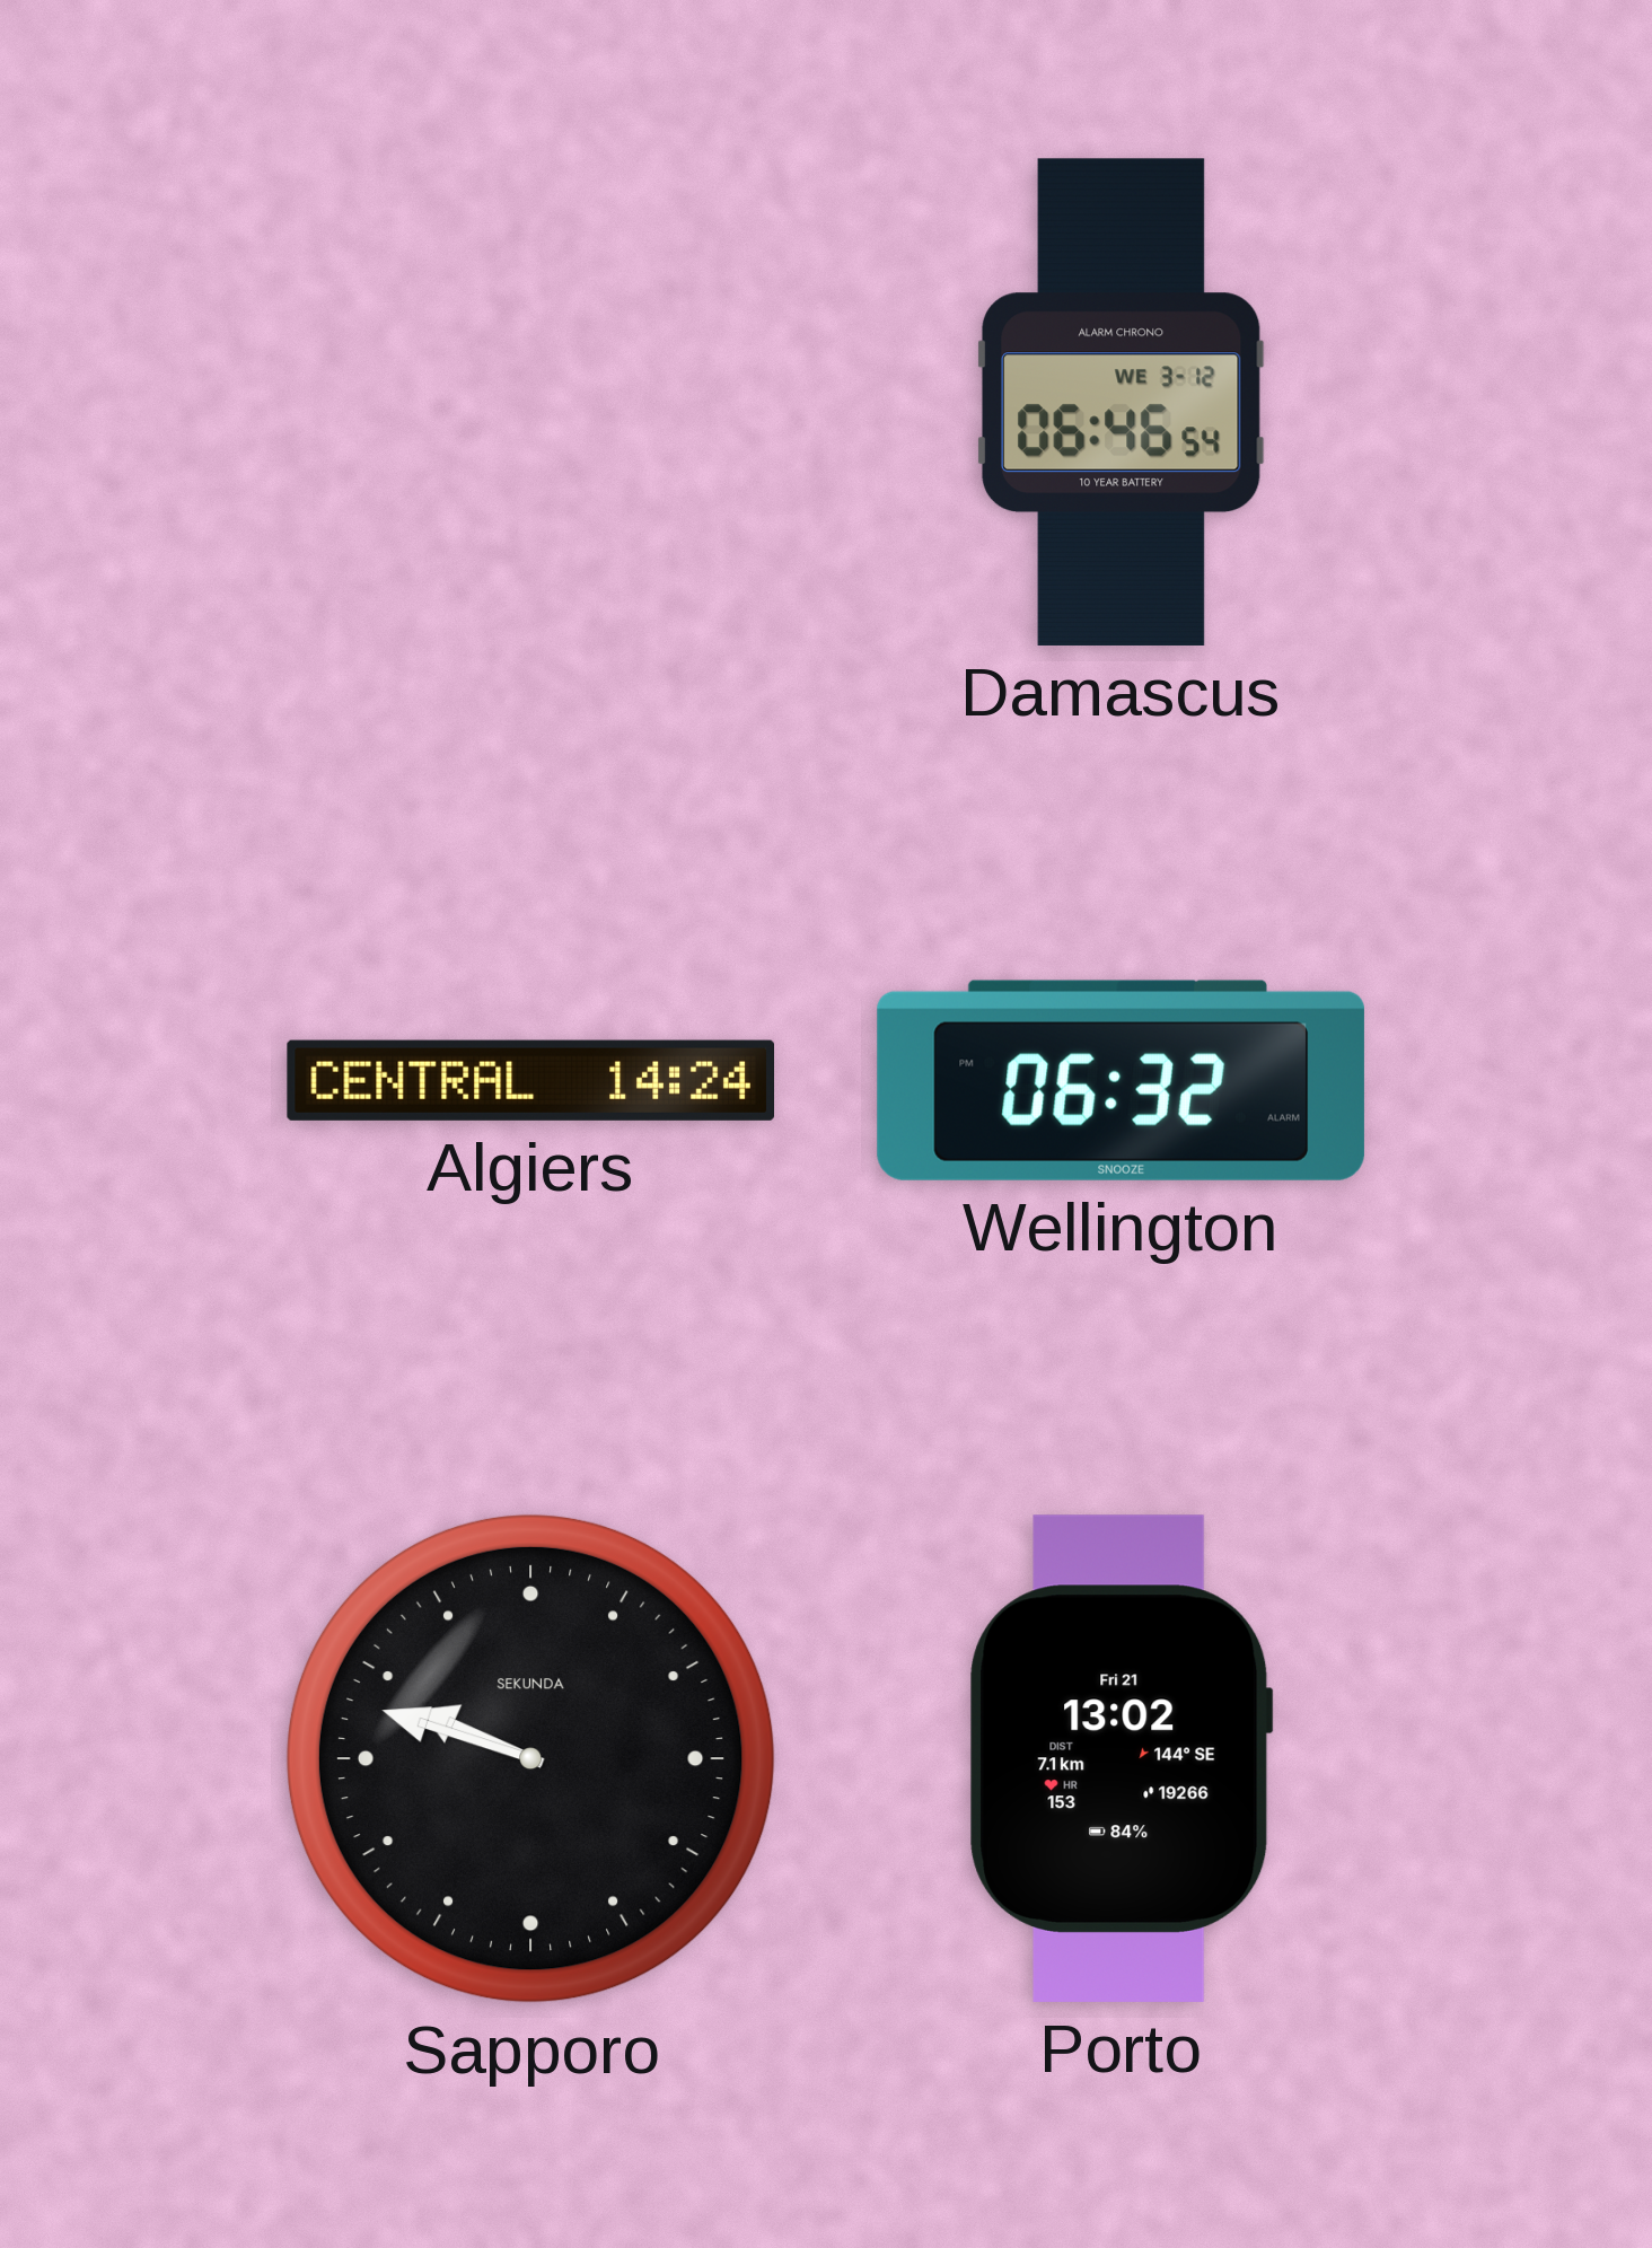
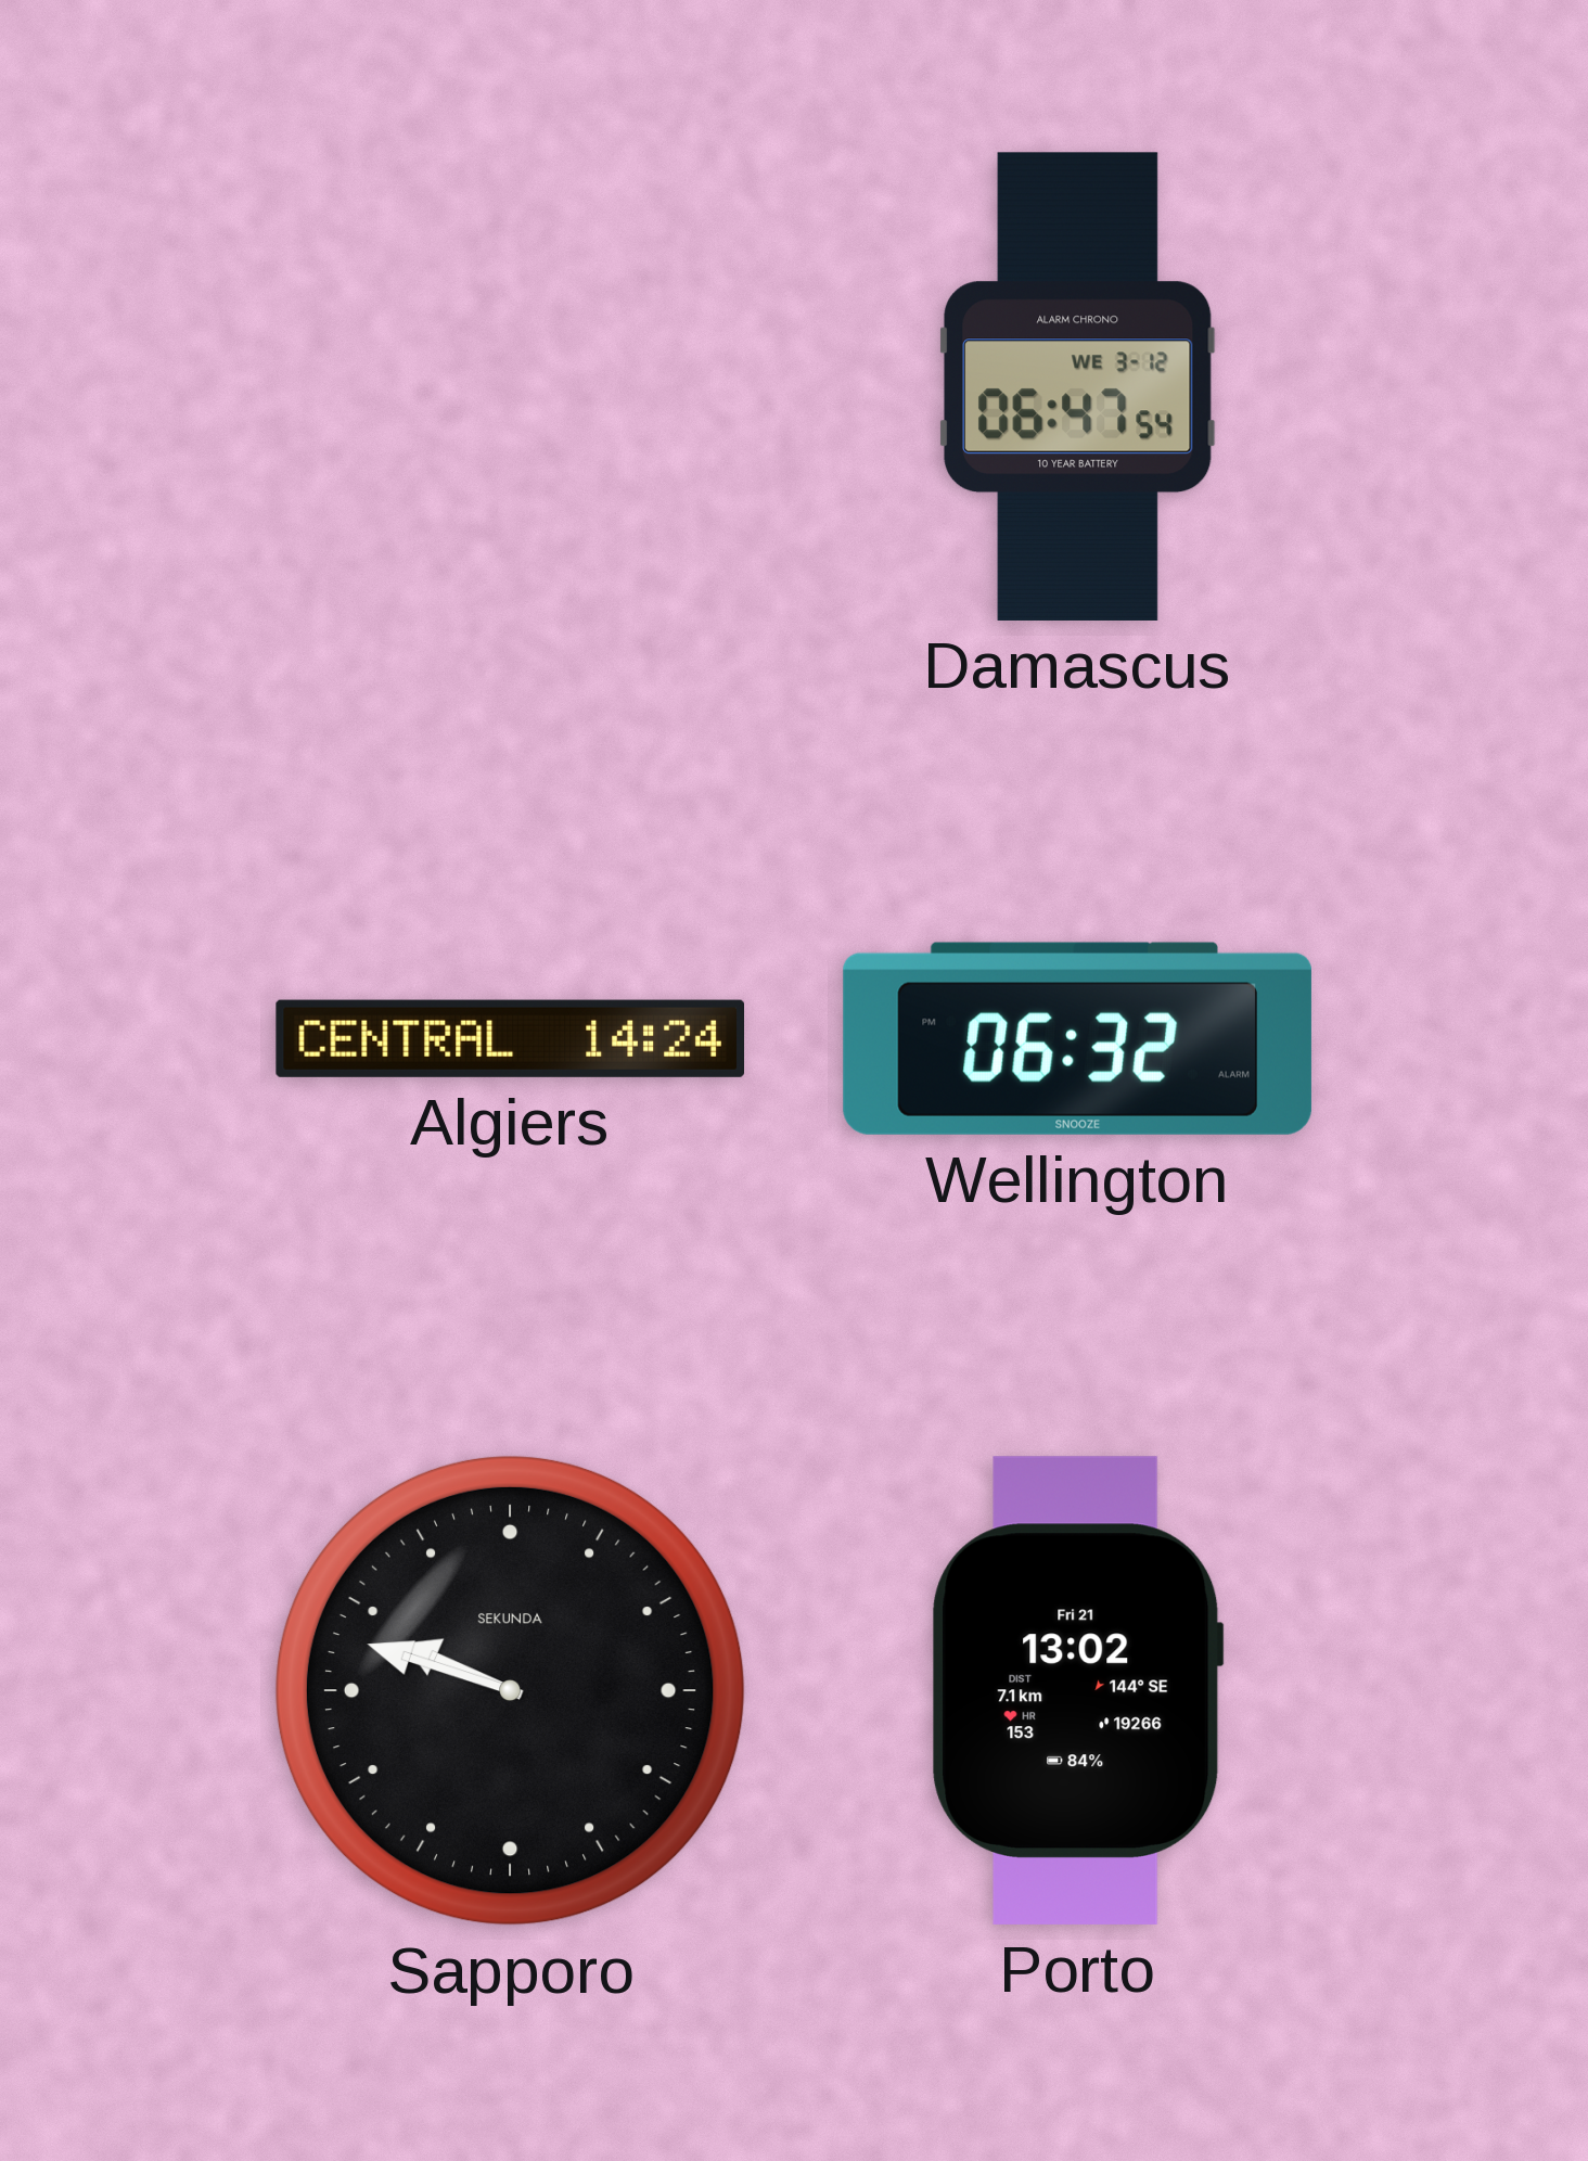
Damascus: 06:46 -> 06:47 (1077, 386)
